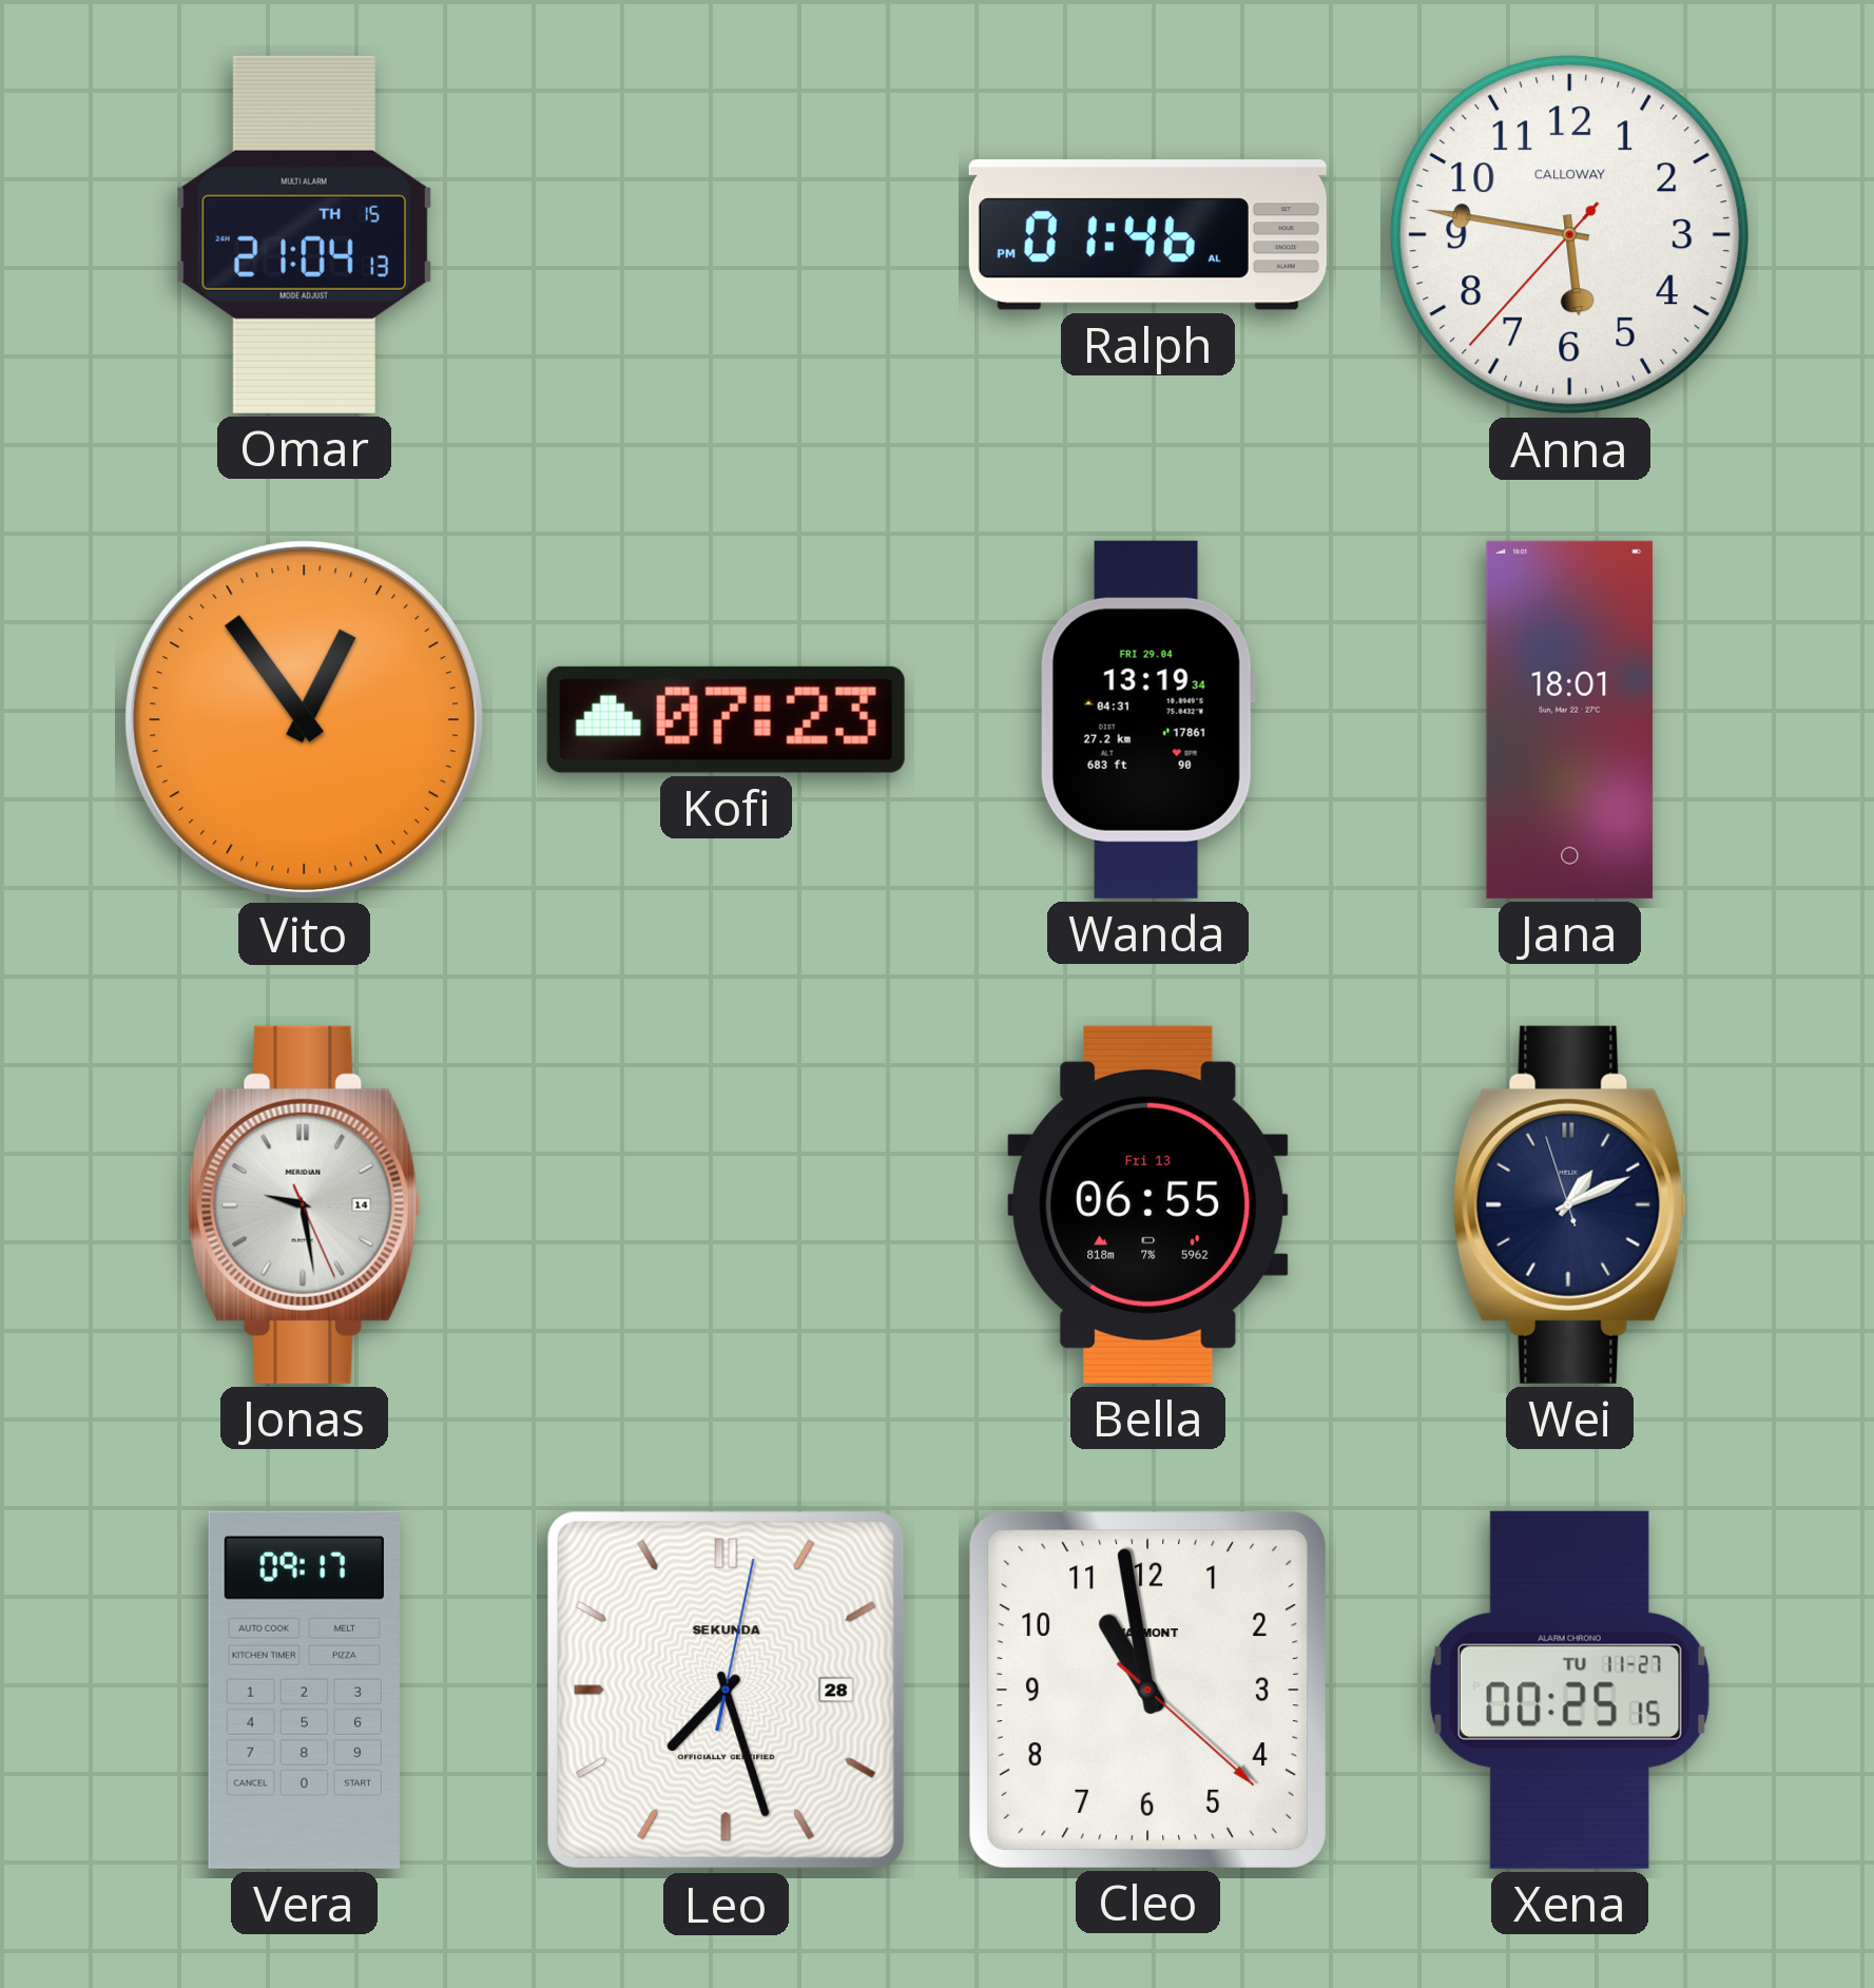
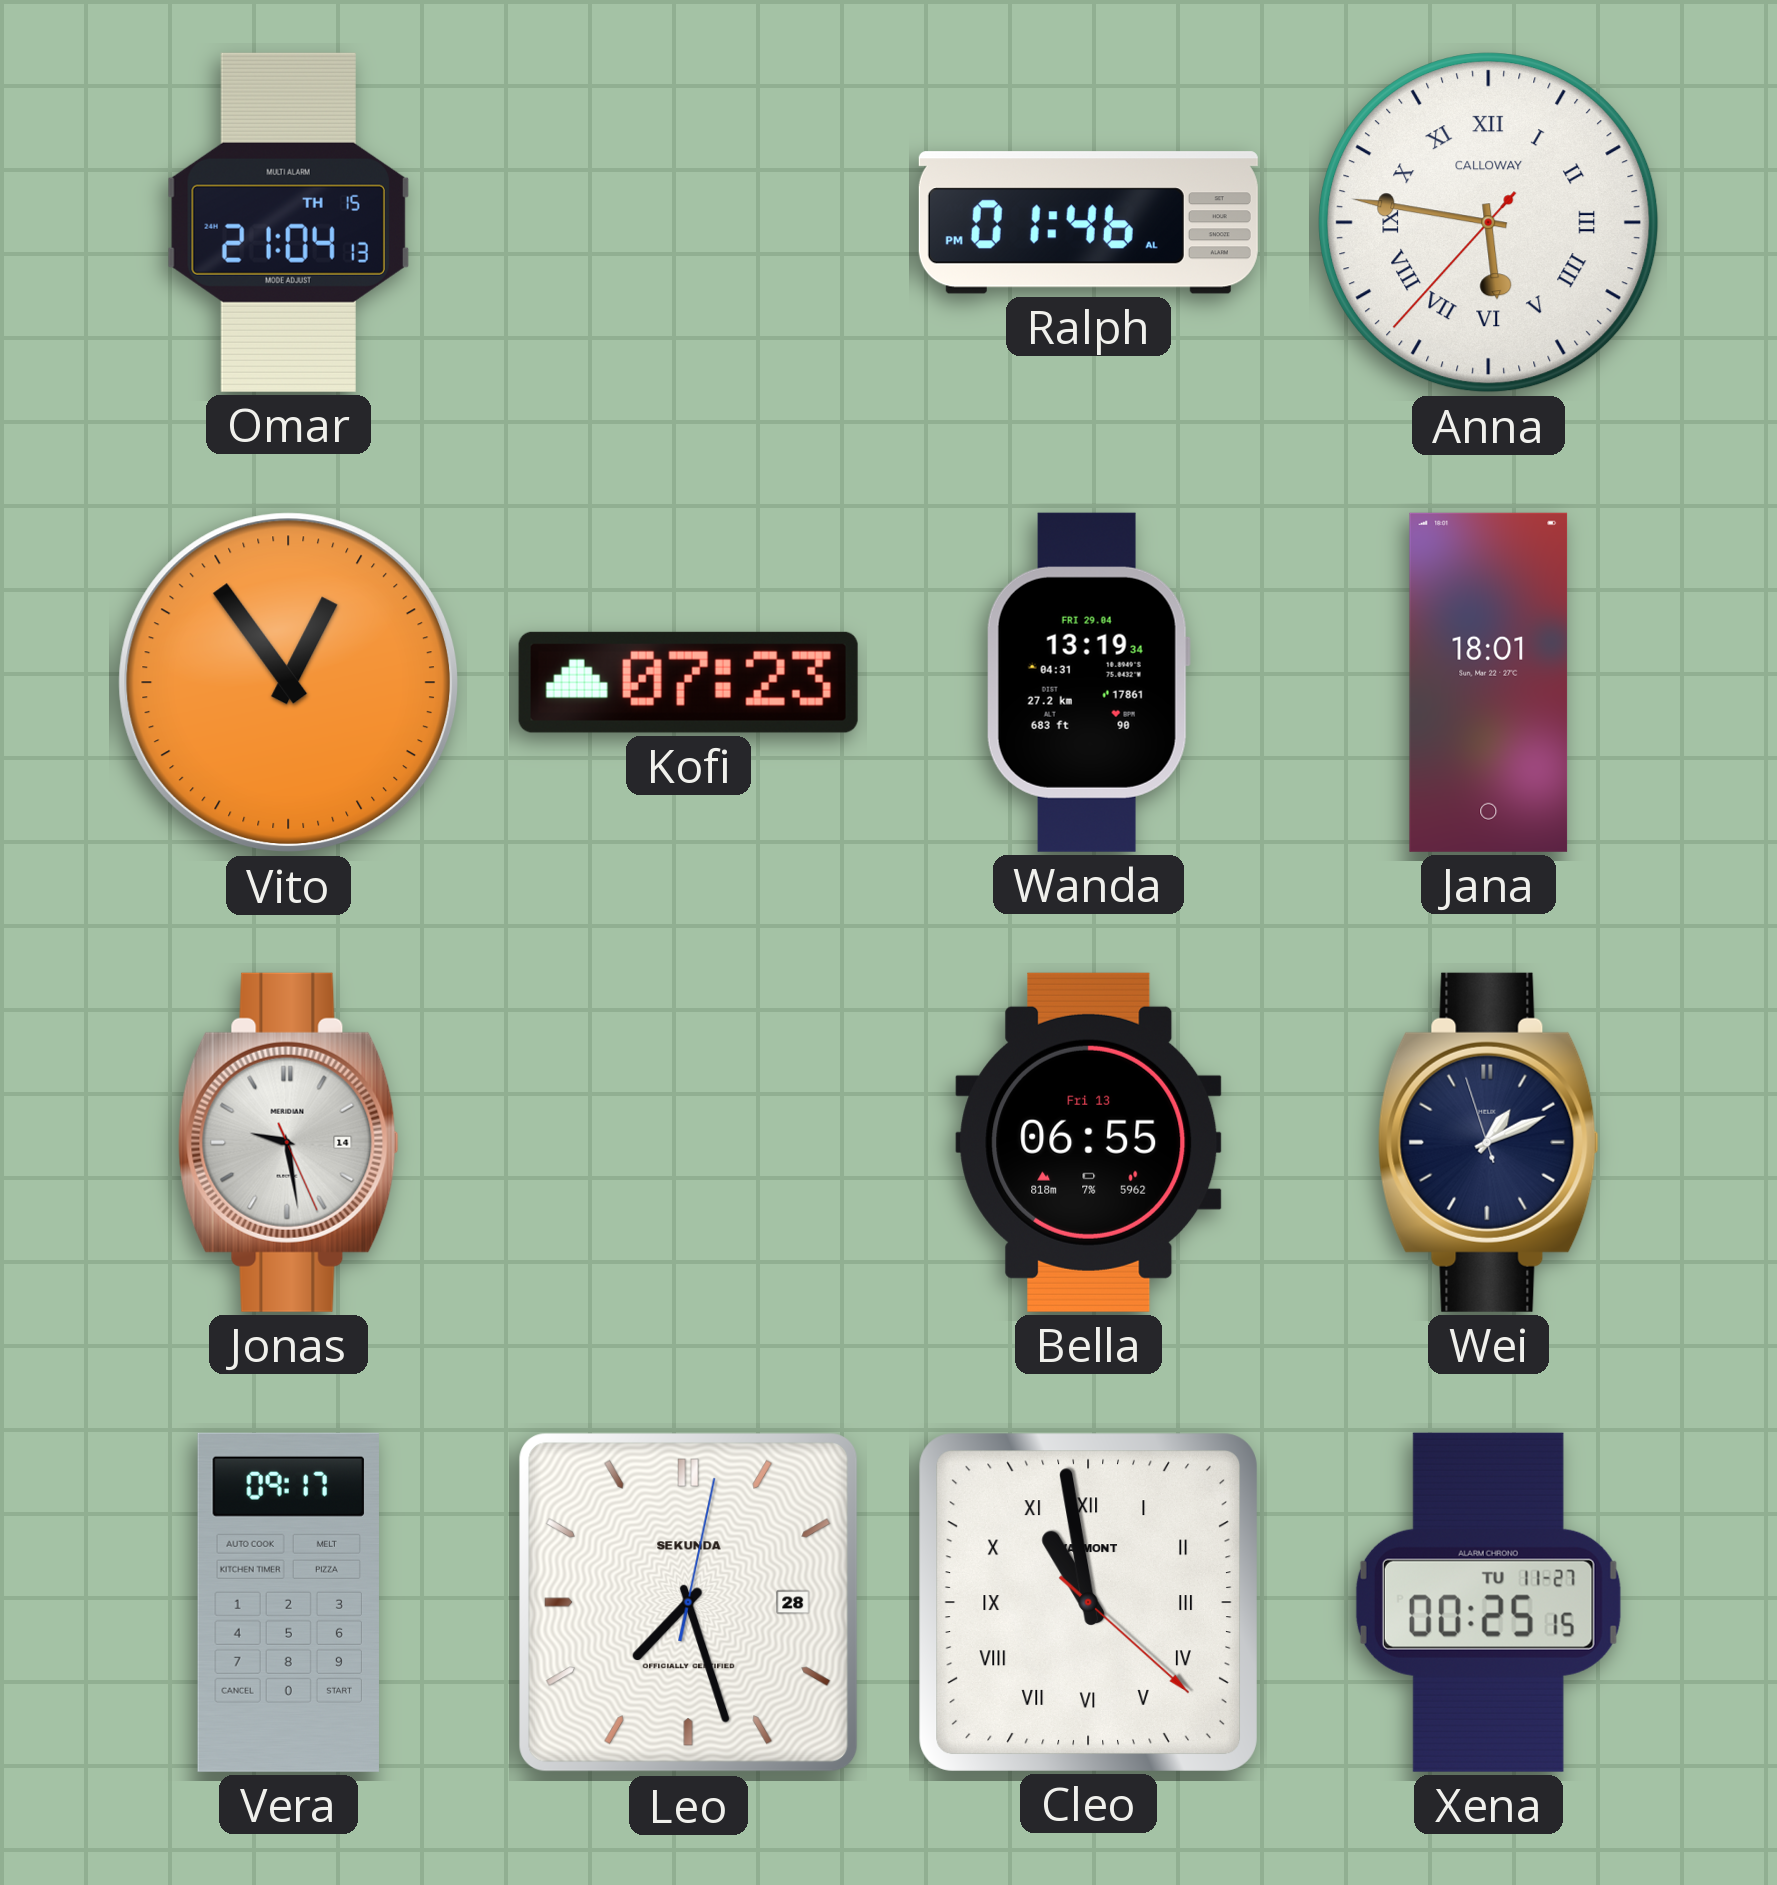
Anna numerals: Arabic -> Roman (1489, 223)
Cleo numerals: Arabic -> Roman (1088, 1602)
